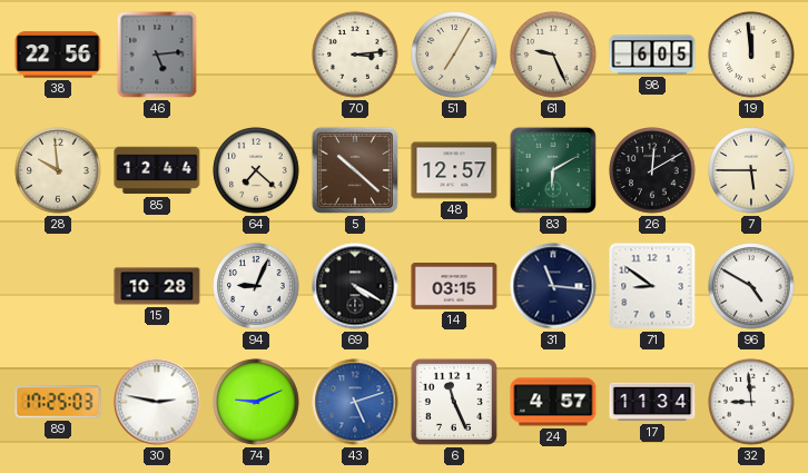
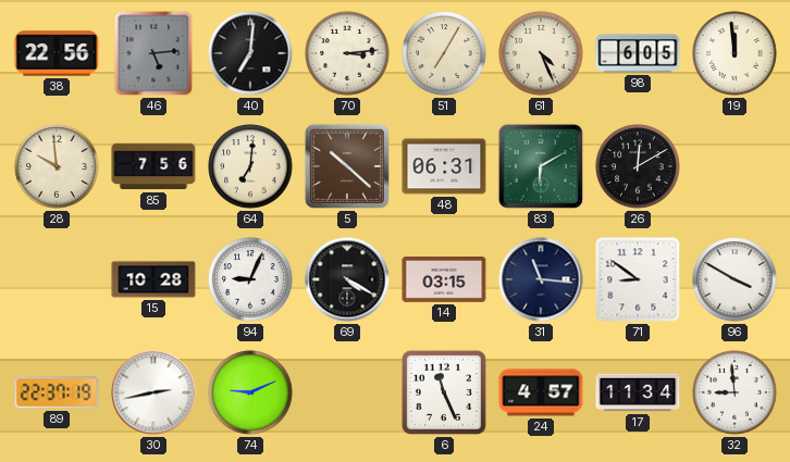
40: none -> 7:01 (250, 53)
61: 9:26 -> 4:26 (541, 53)
85: 12:44 -> 7:56 (153, 166)
64: 7:22 -> 7:01 (250, 166)
48: 12:57 -> 06:31 (444, 166)
7: 5:45 -> none (751, 170)
96: 4:50 -> 3:50 (735, 279)
89: 17:25 -> 22:37 (57, 392)
30: 2:47 -> 2:43 (153, 392)
43: 5:12 -> none (355, 402)
